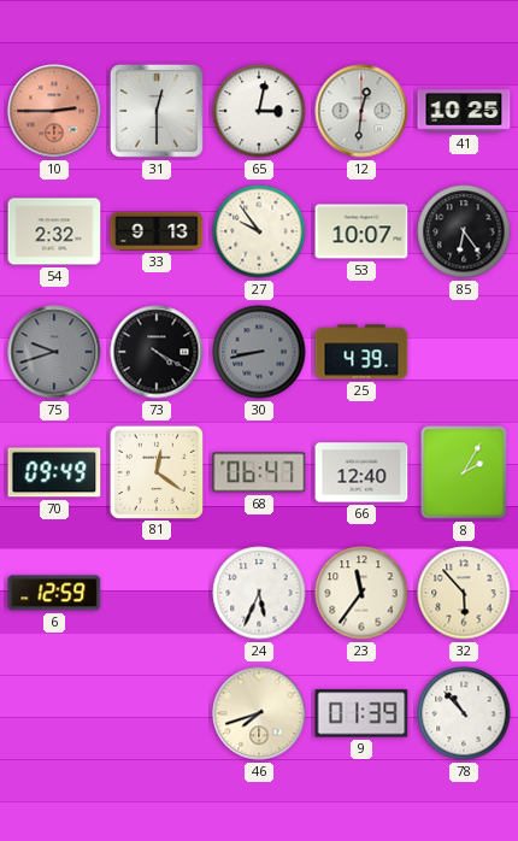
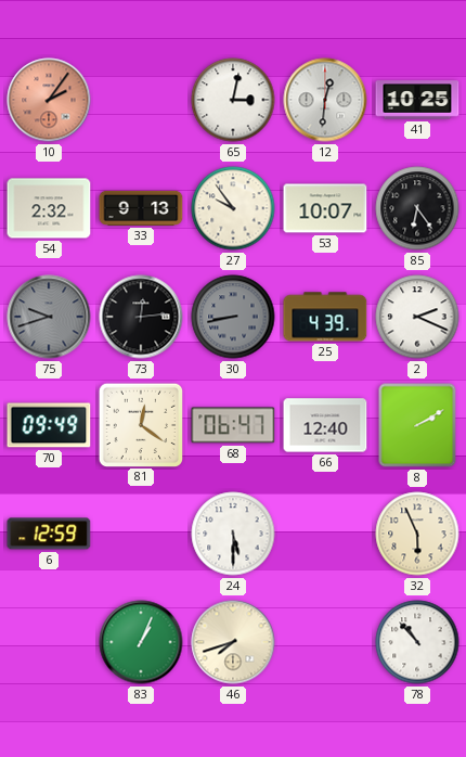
10: 2:45 -> 2:06 (49, 100)
31: 12:30 -> none (157, 111)
73: 4:20 -> 12:14 (141, 317)
2: none -> 2:19 (417, 317)
8: 2:05 -> 2:10 (417, 425)
24: 5:34 -> 5:30 (233, 534)
23: 11:36 -> none (361, 593)
32: 5:53 -> 5:56 (417, 534)
83: none -> 1:04 (141, 642)
9: 01:39 -> none (361, 713)
